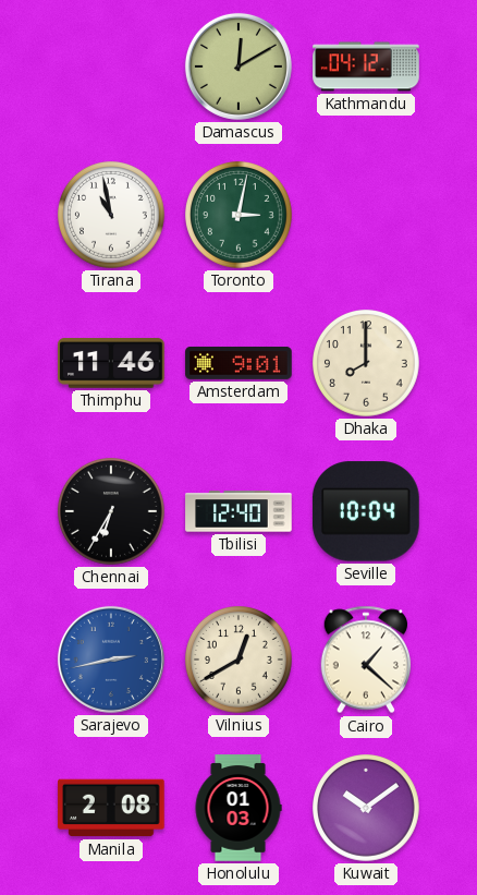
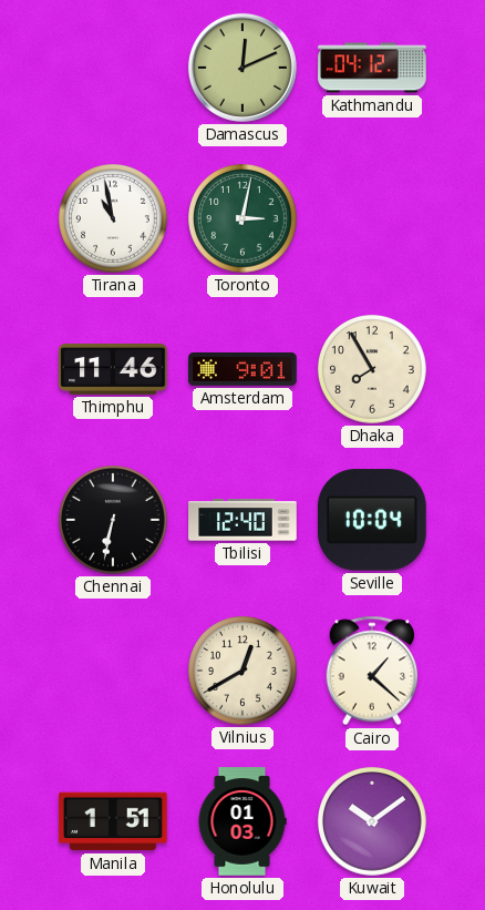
Damascus: 12:10 -> 12:11 (242, 68)
Dhaka: 8:00 -> 7:55 (373, 370)
Chennai: 6:35 -> 6:32 (114, 521)
Sarajevo: 2:43 -> none (111, 660)
Manila: 2:08 -> 1:51 (113, 821)
